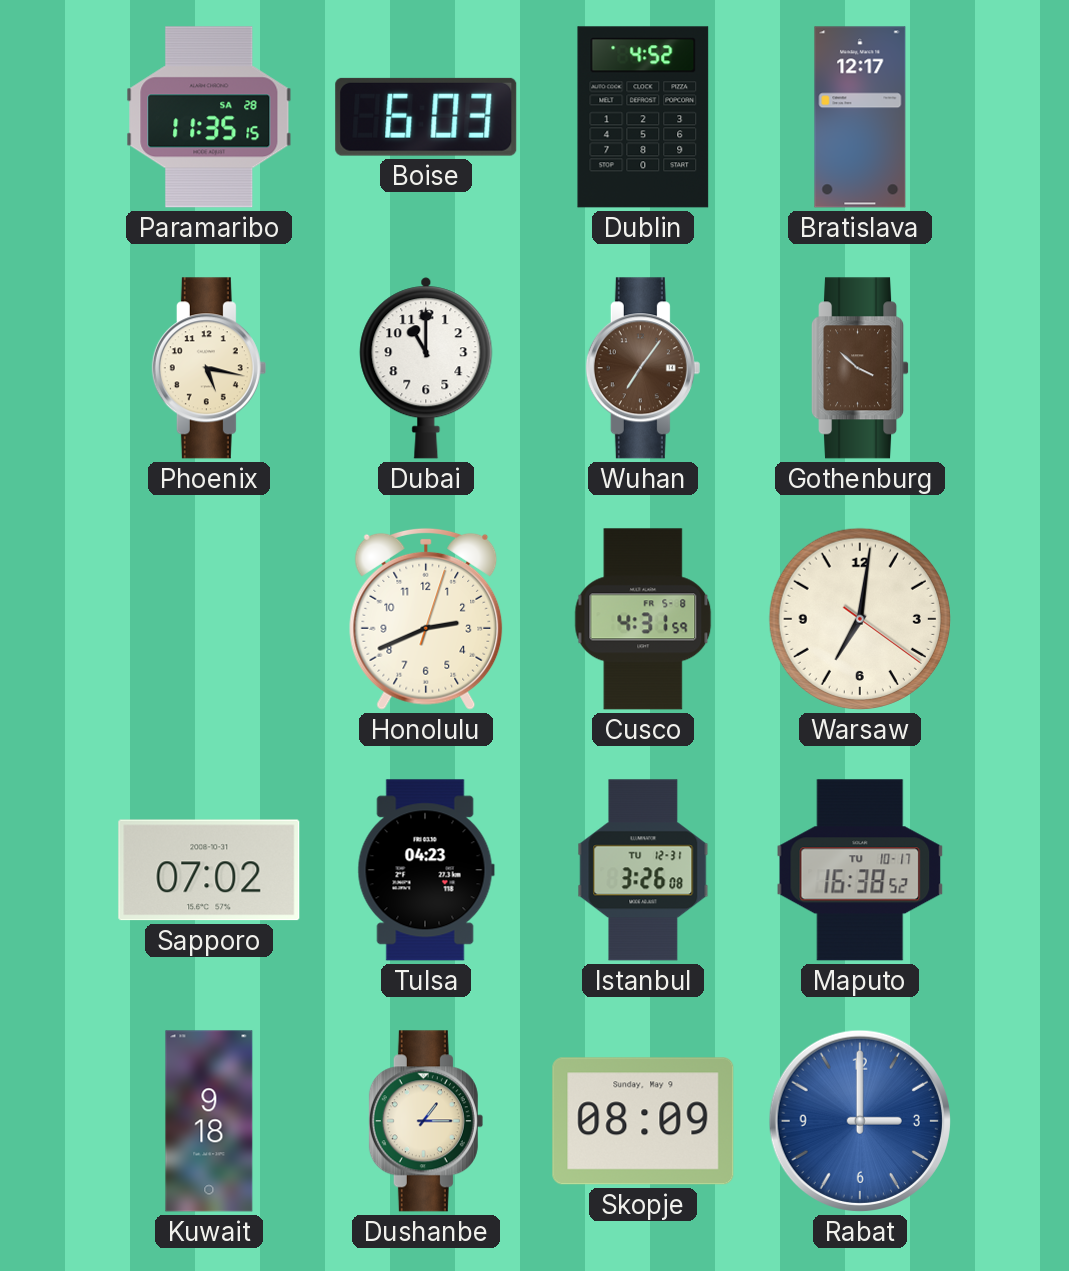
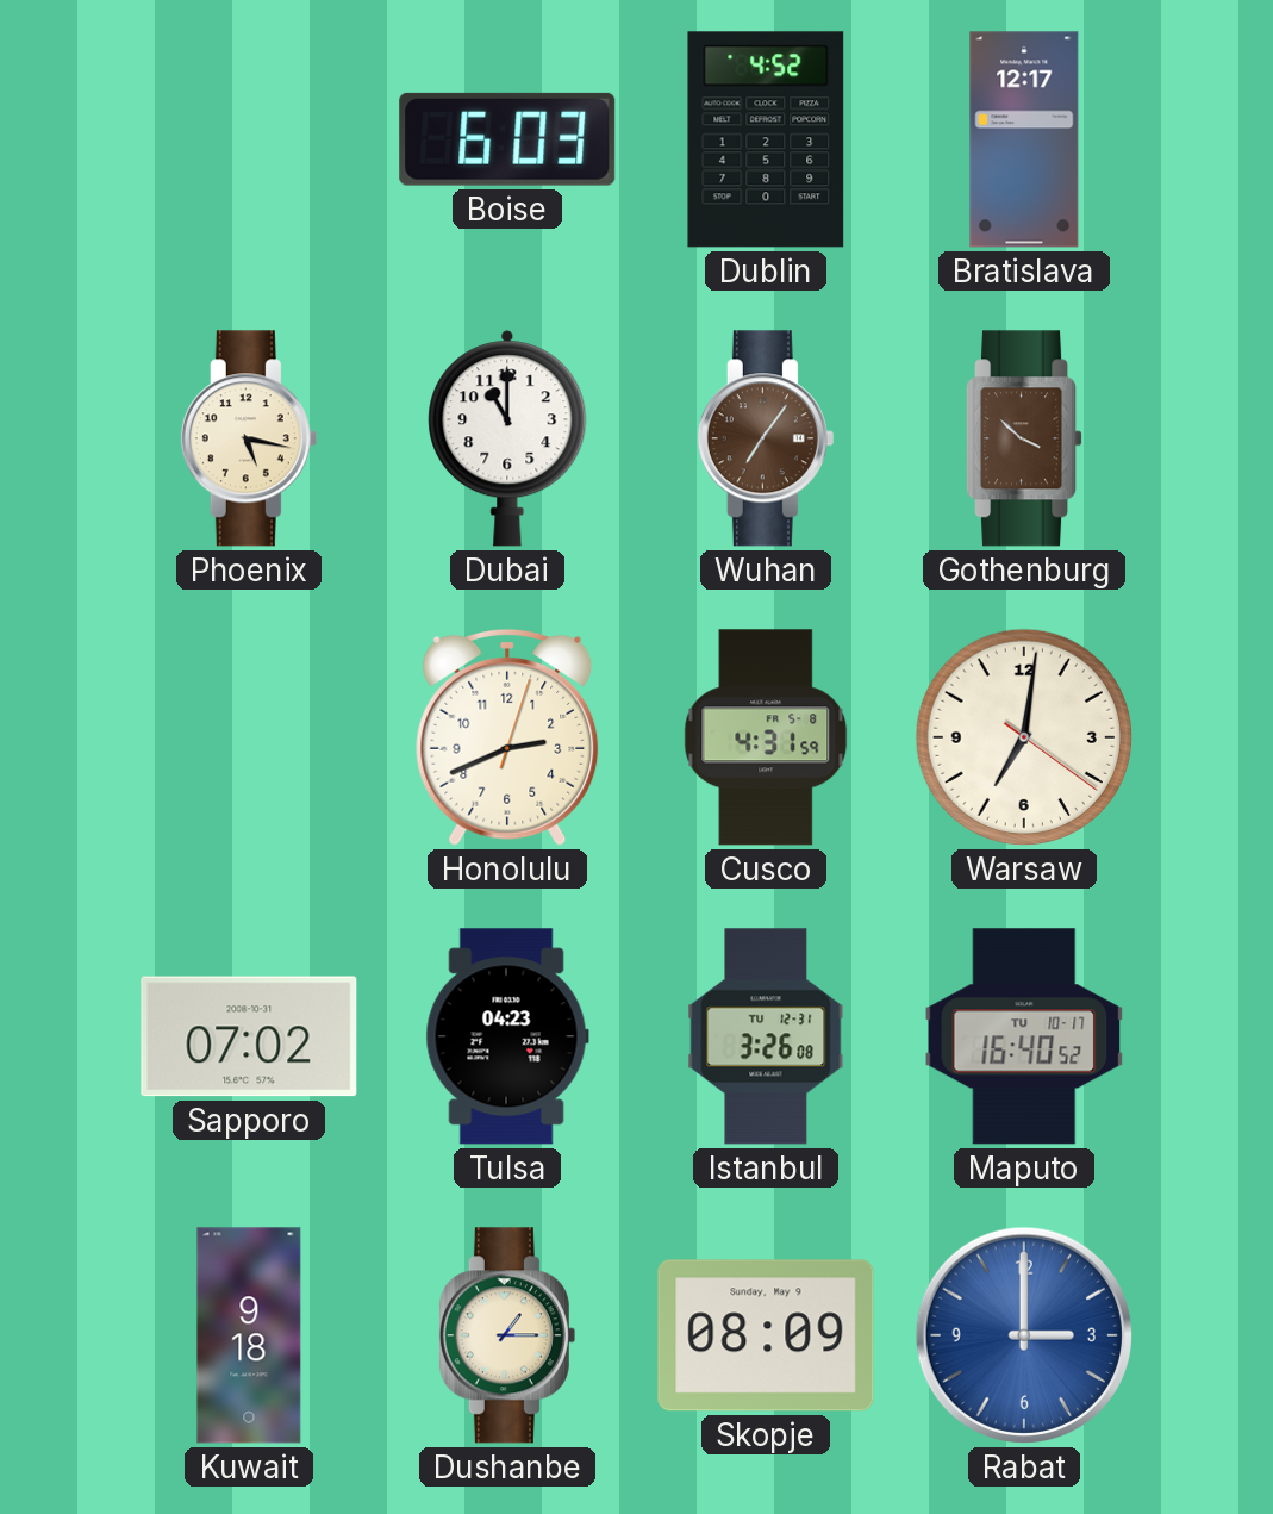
Paramaribo: 11:35 -> none (209, 117)
Maputo: 16:38 -> 16:40 (1024, 1036)
